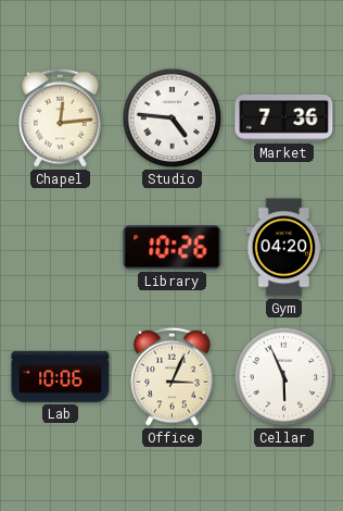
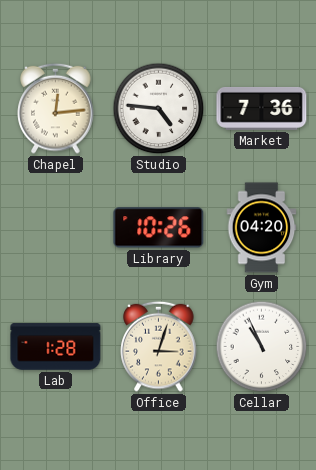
Lab: 10:06 -> 1:28 (56, 347)
Office: 3:04 -> 3:03 (159, 346)
Cellar: 5:56 -> 10:56 (262, 347)
